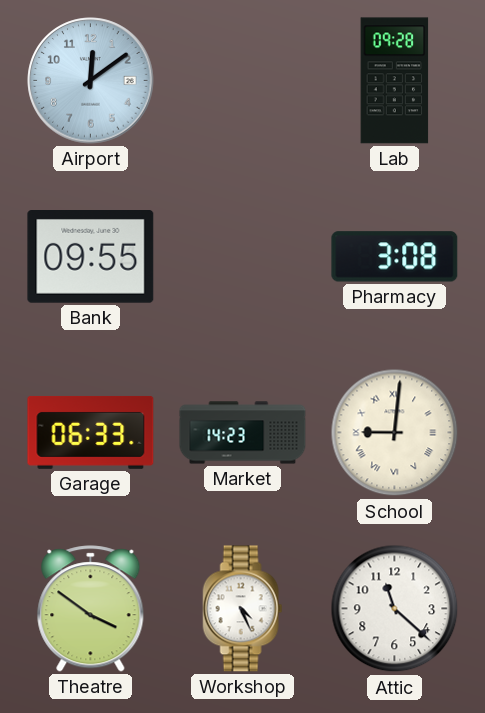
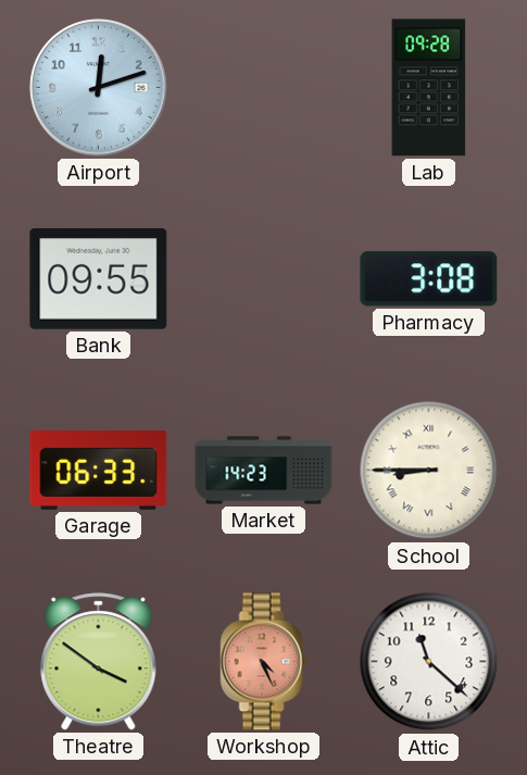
Airport: 12:09 -> 12:12 (99, 88)
School: 9:01 -> 8:45 (429, 471)
Workshop dial: white -> salmon (264, 662)
